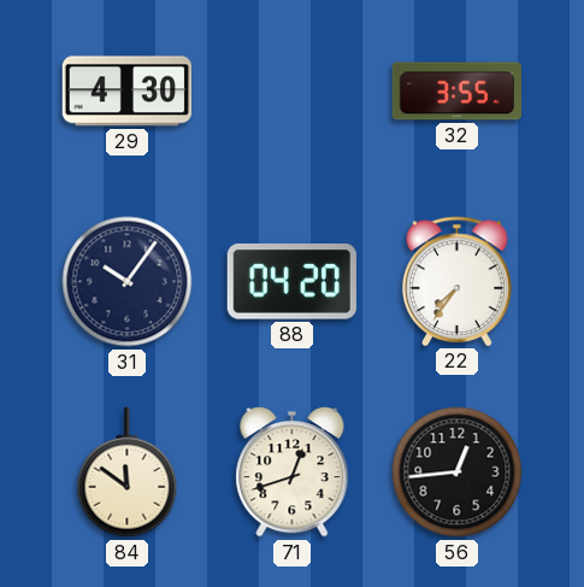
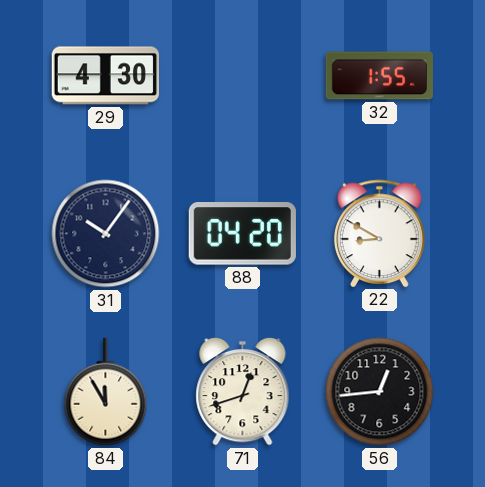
32: 3:55 -> 1:55 (379, 76)
22: 7:36 -> 8:50 (380, 233)
84: 11:51 -> 11:55 (106, 392)
